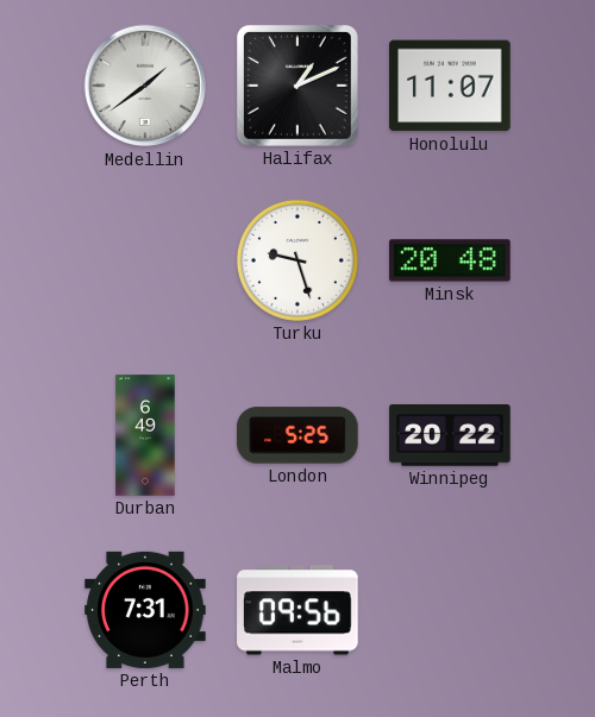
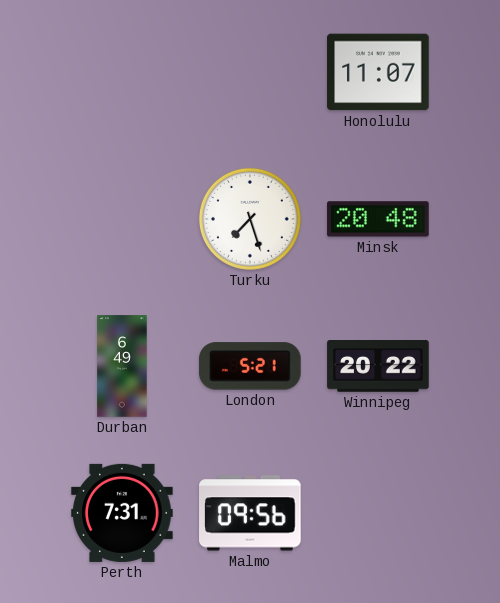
Medellin: 1:39 -> none (145, 86)
Halifax: 1:11 -> none (297, 86)
Turku: 9:27 -> 7:27 (250, 219)
London: 5:25 -> 5:21 (250, 366)
